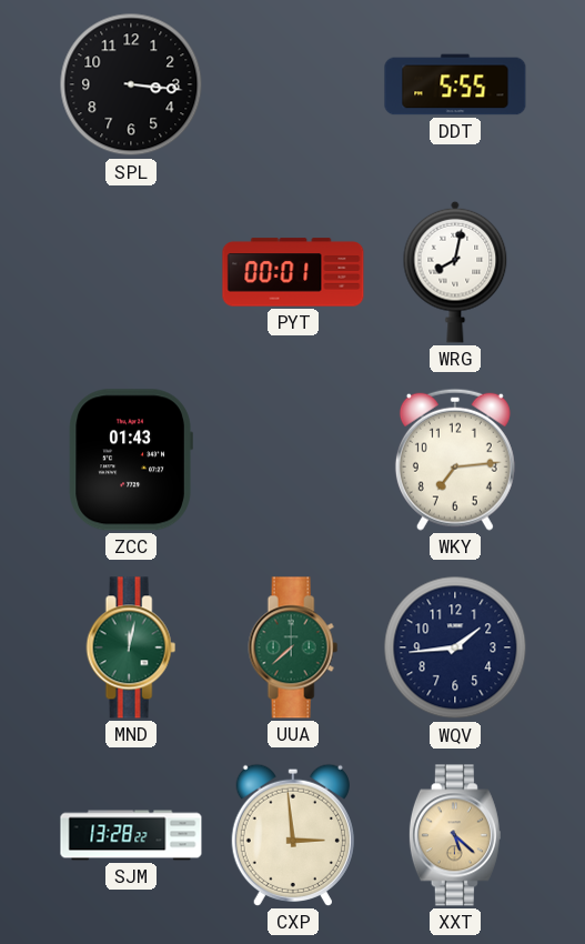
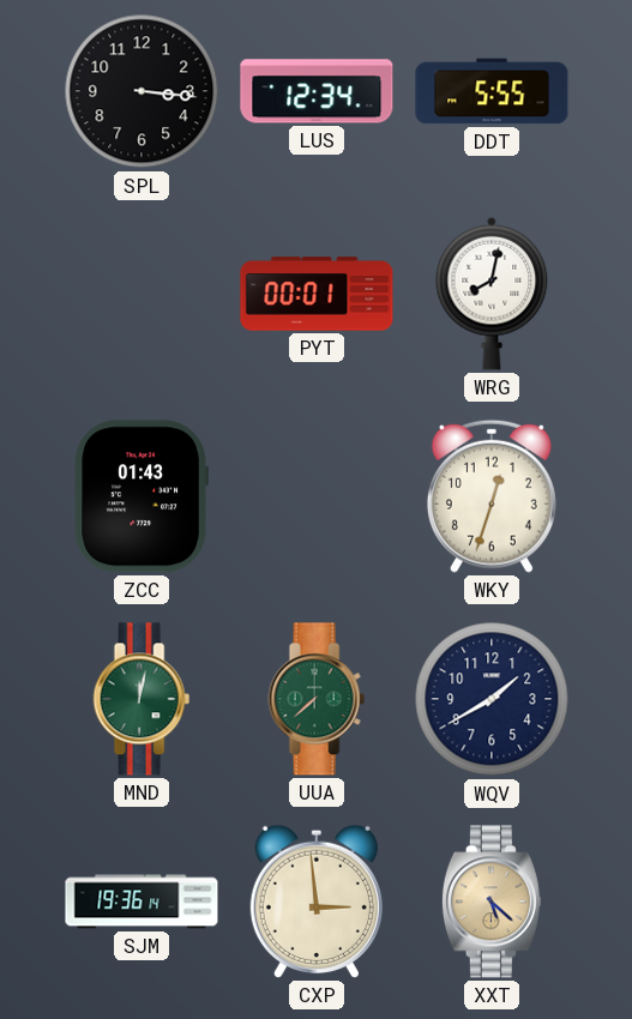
LUS: none -> 12:34 (317, 91)
WKY: 7:14 -> 12:33 (492, 496)
WQV: 1:44 -> 1:40 (492, 699)
SJM: 13:28 -> 19:36 (142, 902)
